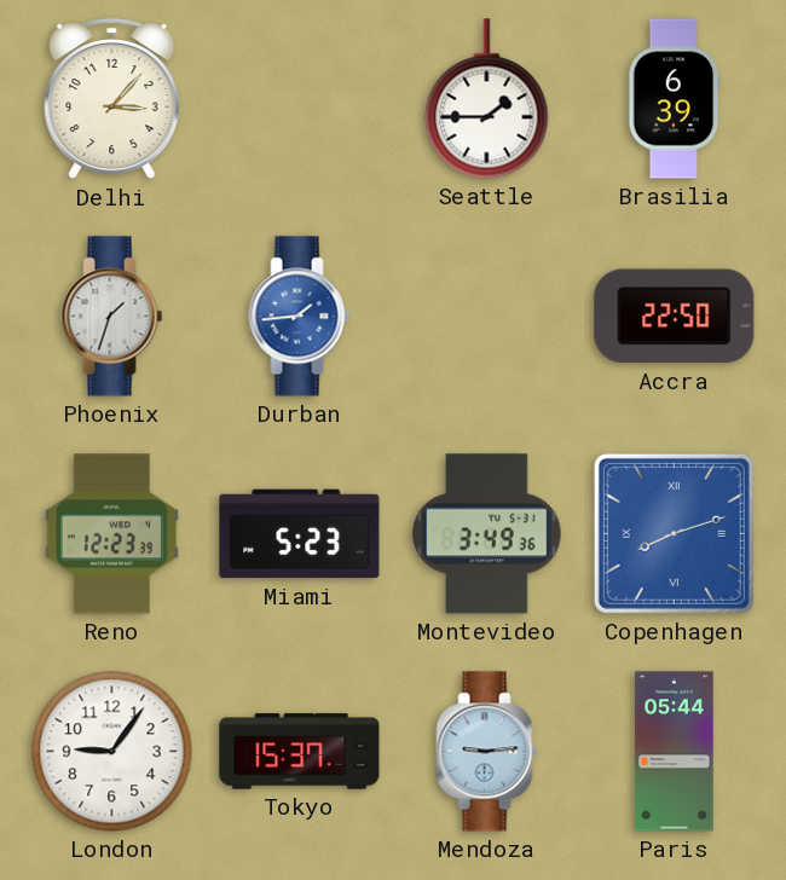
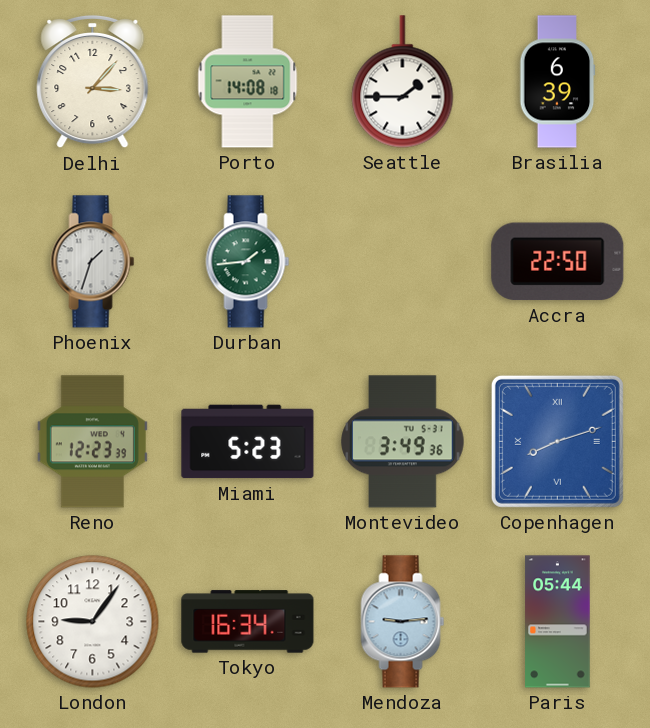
Porto: none -> 14:08 (248, 82)
Durban dial: blue -> green (248, 262)
Tokyo: 15:37 -> 16:34 (248, 622)
